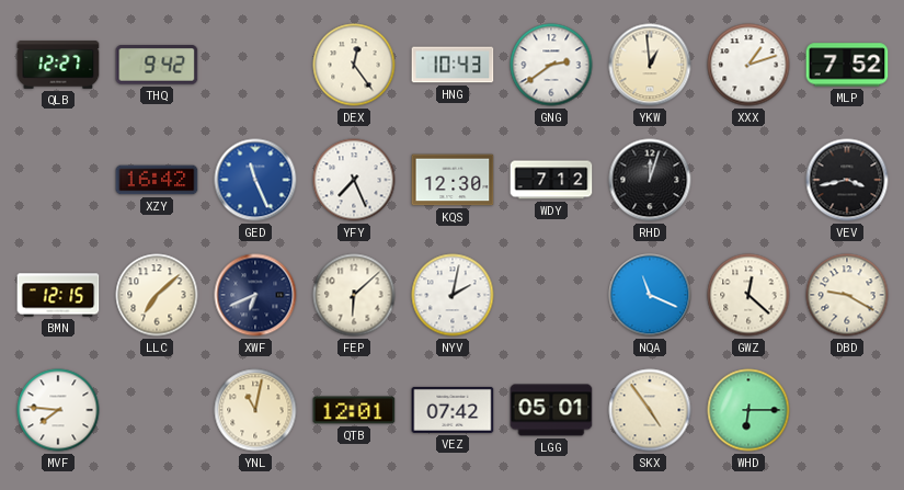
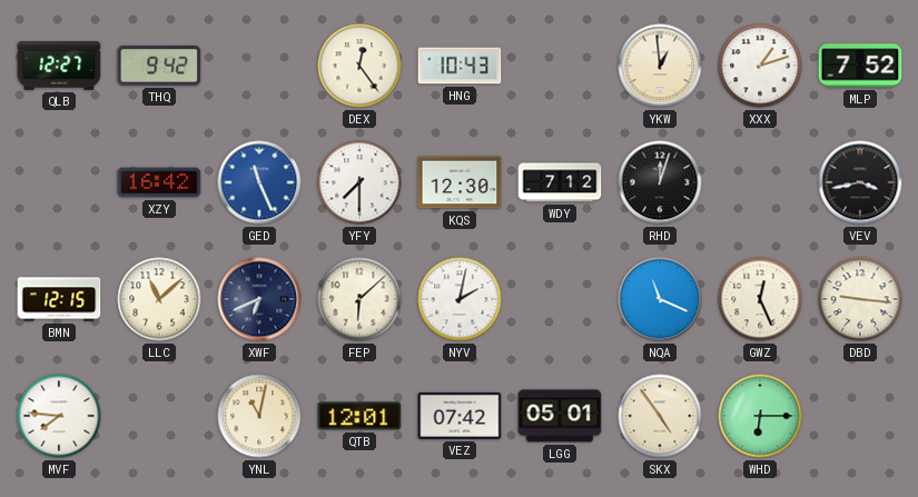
GNG: 2:39 -> none (551, 65)
YFY: 7:26 -> 7:30 (359, 182)
LLC: 7:08 -> 11:08 (159, 299)
GWZ: 12:22 -> 12:26 (760, 299)
DBD: 9:20 -> 9:16 (860, 299)
